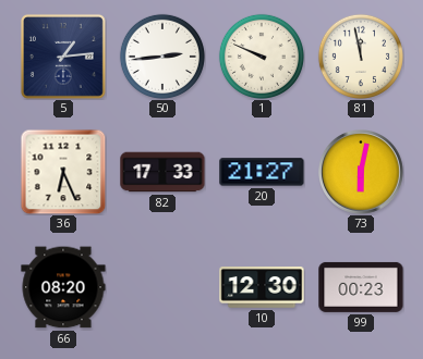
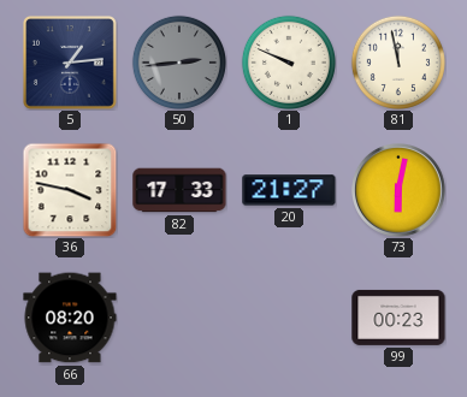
50 dial: white -> grey (179, 63)
36: 6:26 -> 3:47 (70, 190)
10: 12:30 -> none (262, 287)
